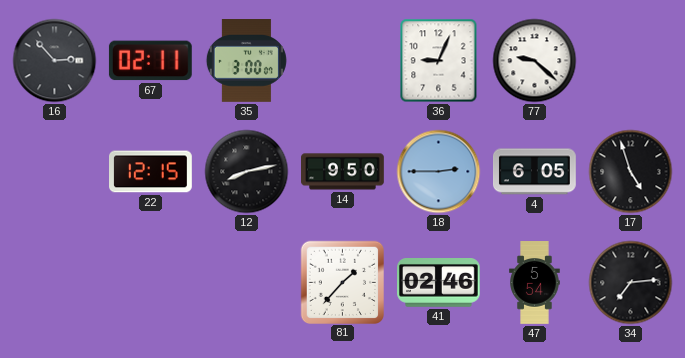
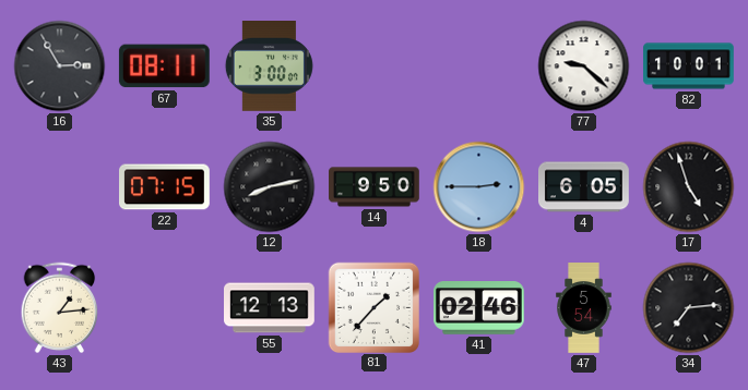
16: 2:53 -> 2:55 (60, 66)
67: 02:11 -> 08:11 (164, 66)
36: 9:04 -> none (439, 61)
82: none -> 10:01 (689, 66)
22: 12:15 -> 07:15 (165, 187)
43: none -> 1:14 (60, 308)
55: none -> 12:13 (270, 308)
